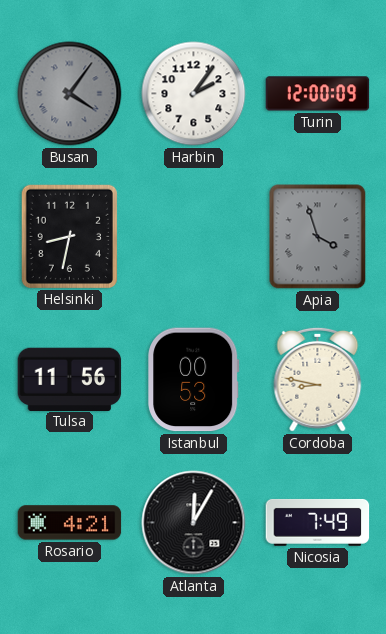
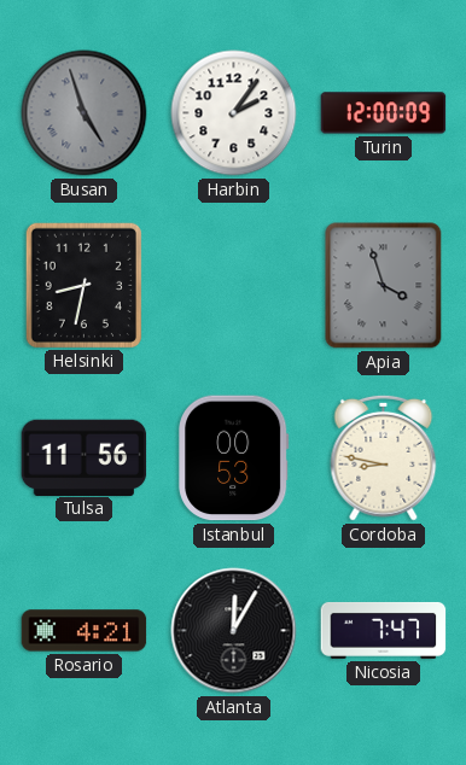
Busan: 4:06 -> 4:57 (85, 113)
Nicosia: 7:49 -> 7:47 (384, 630)
